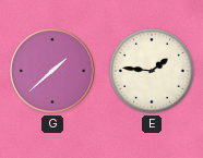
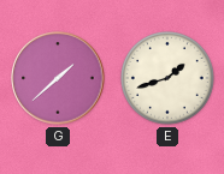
E: 1:46 -> 1:42 (169, 79)
